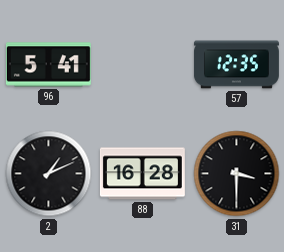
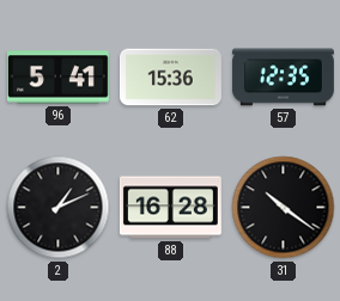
62: none -> 15:36 (170, 78)
31: 3:30 -> 10:21 (284, 208)
